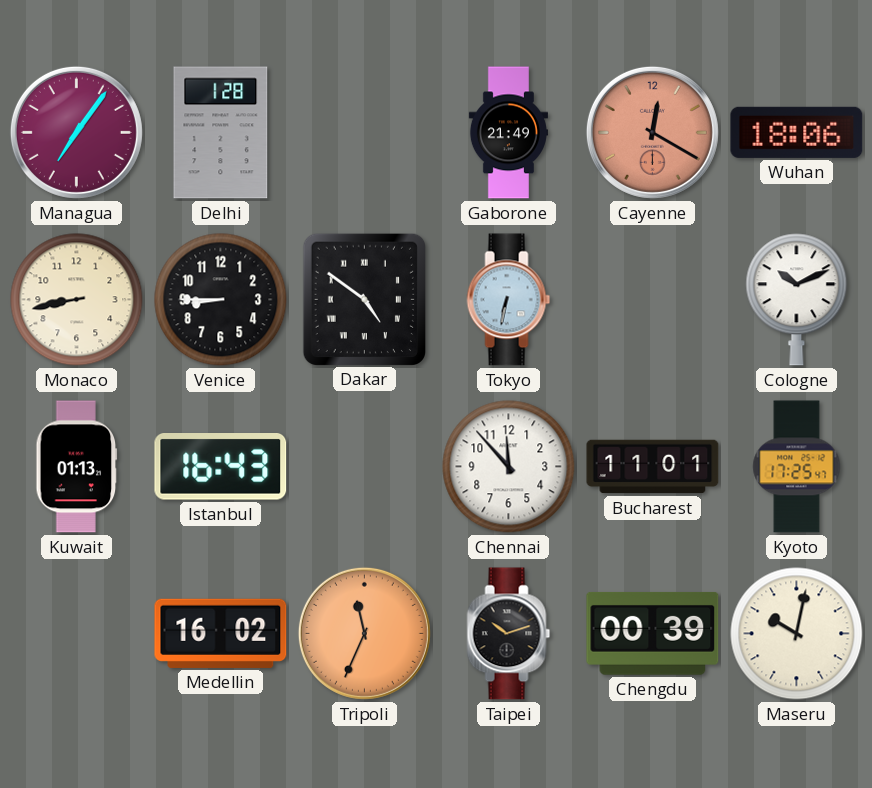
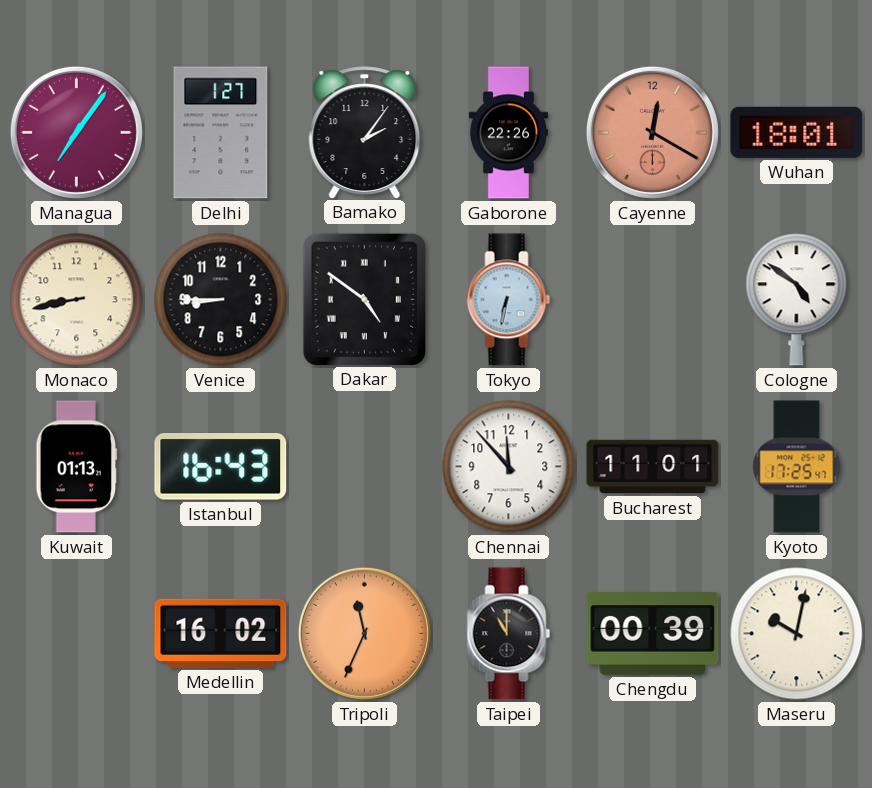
Delhi: 1:28 -> 1:27 (221, 133)
Bamako: none -> 2:06 (365, 132)
Gaborone: 21:49 -> 22:26 (508, 133)
Wuhan: 18:06 -> 18:01 (797, 132)
Cologne: 10:11 -> 4:51 (797, 300)
Taipei: 10:12 -> 11:00 (509, 634)
